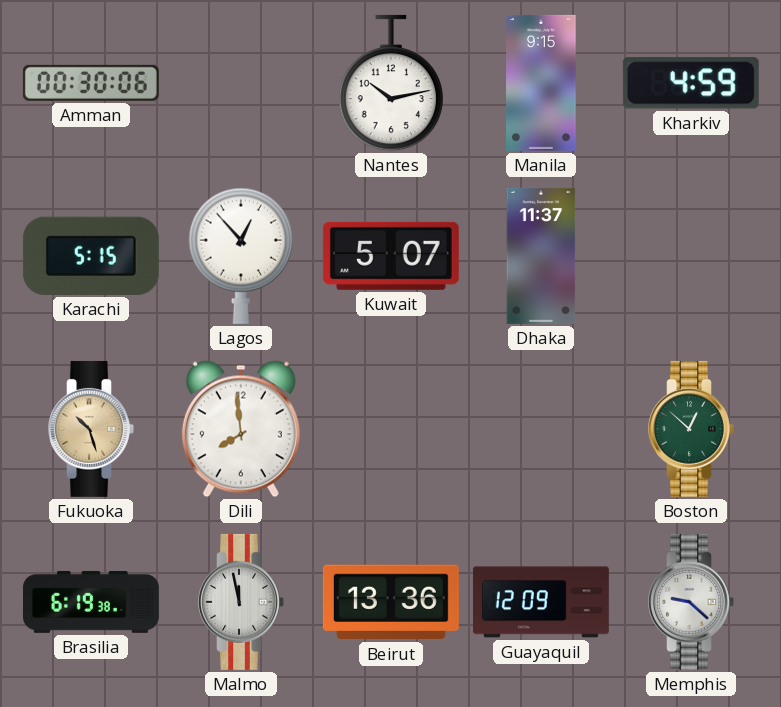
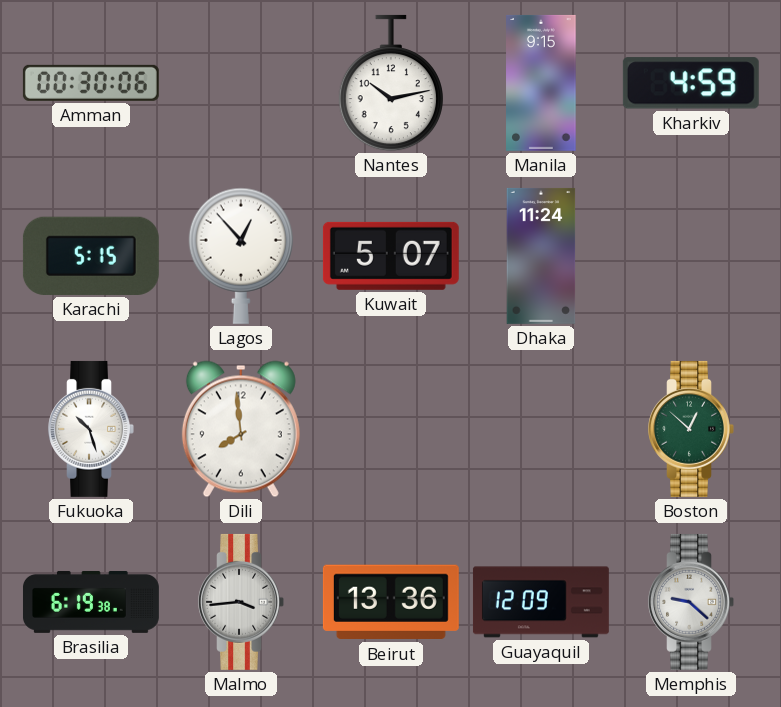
Dhaka: 11:37 -> 11:24 (541, 256)
Fukuoka dial: champagne -> white (91, 429)
Malmo: 11:58 -> 3:44 (241, 602)
